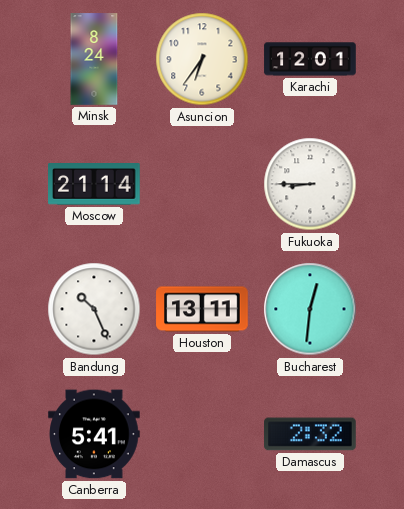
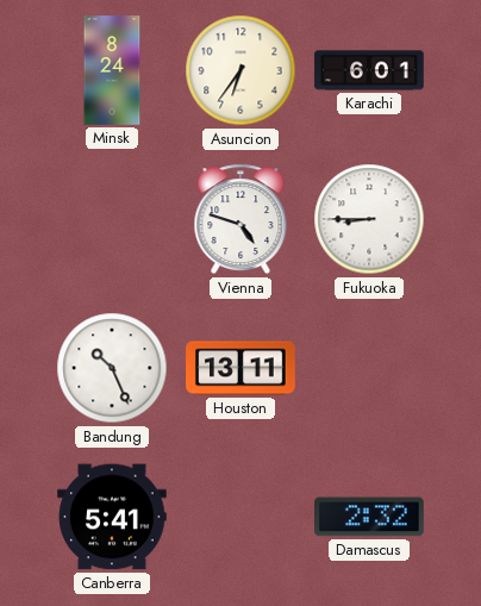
Karachi: 12:01 -> 6:01 (369, 70)
Moscow: 21:14 -> none (94, 184)
Vienna: none -> 4:48 (240, 219)
Bucharest: 12:31 -> none (310, 309)
